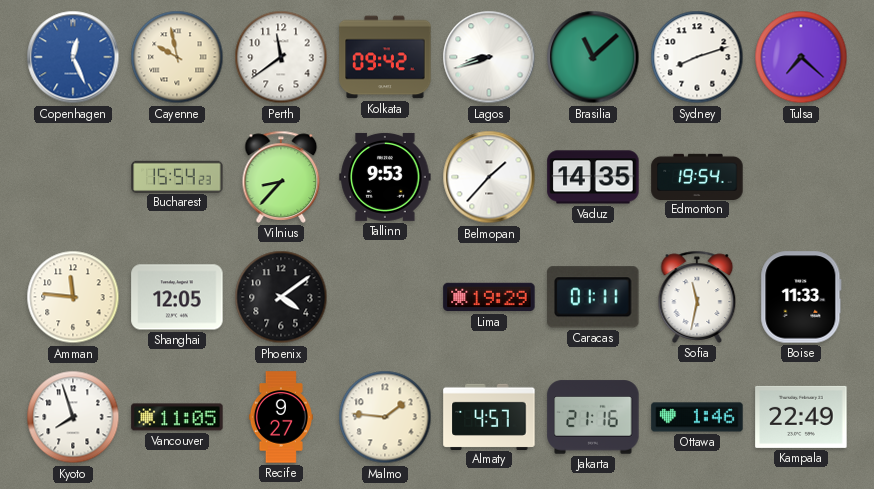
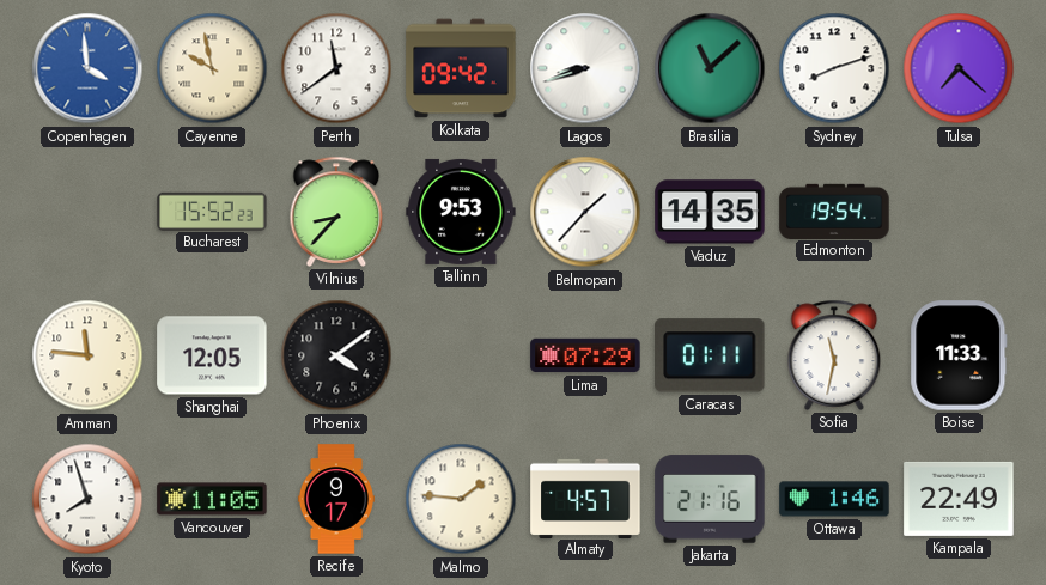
Copenhagen: 12:26 -> 3:59 (87, 68)
Bucharest: 15:54 -> 15:52 (212, 211)
Lima: 19:29 -> 07:29 (585, 355)
Recife: 9:27 -> 9:17 (336, 499)
